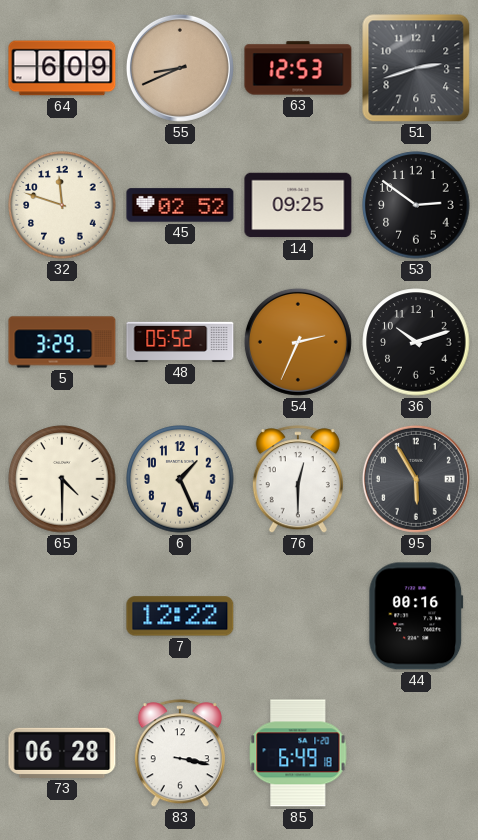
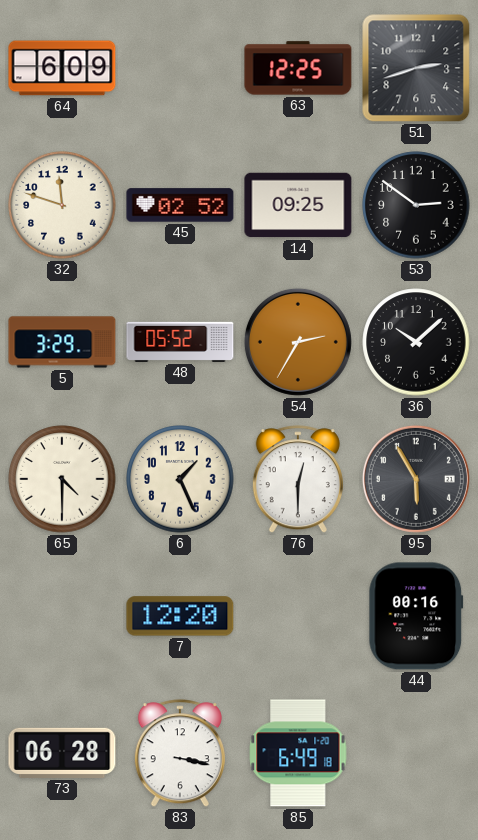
55: 8:41 -> none (180, 68)
63: 12:53 -> 12:25 (298, 68)
54: 2:34 -> 2:35 (298, 342)
36: 10:12 -> 10:08 (416, 342)
7: 12:22 -> 12:20 (180, 616)
